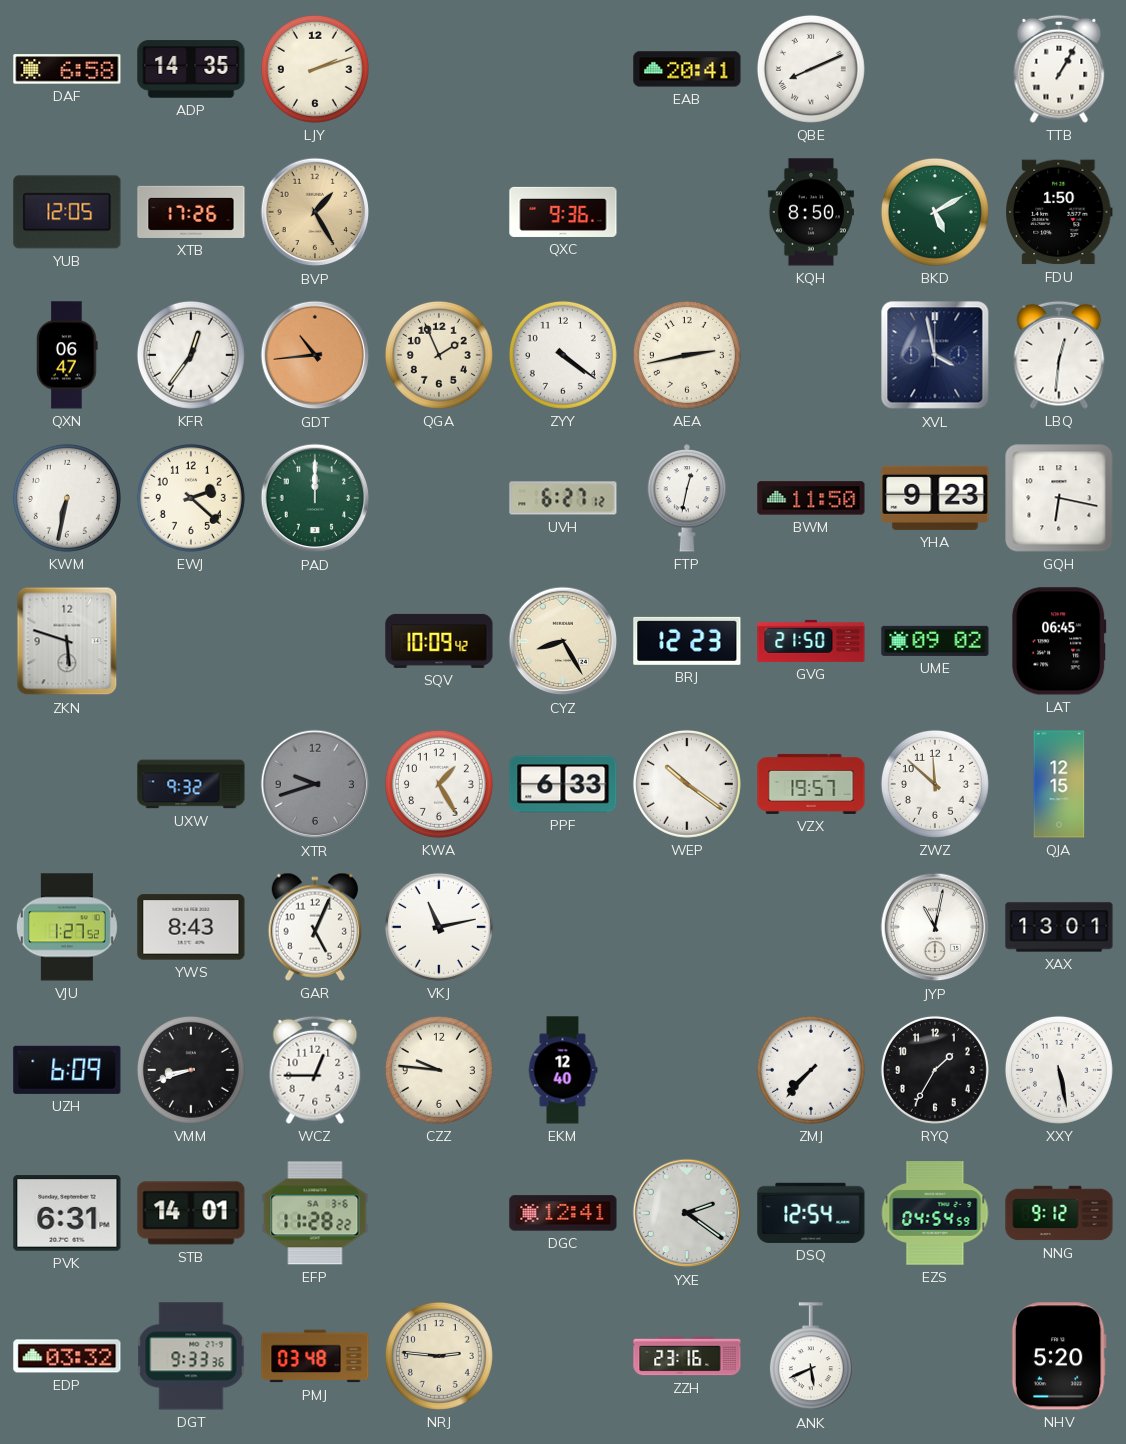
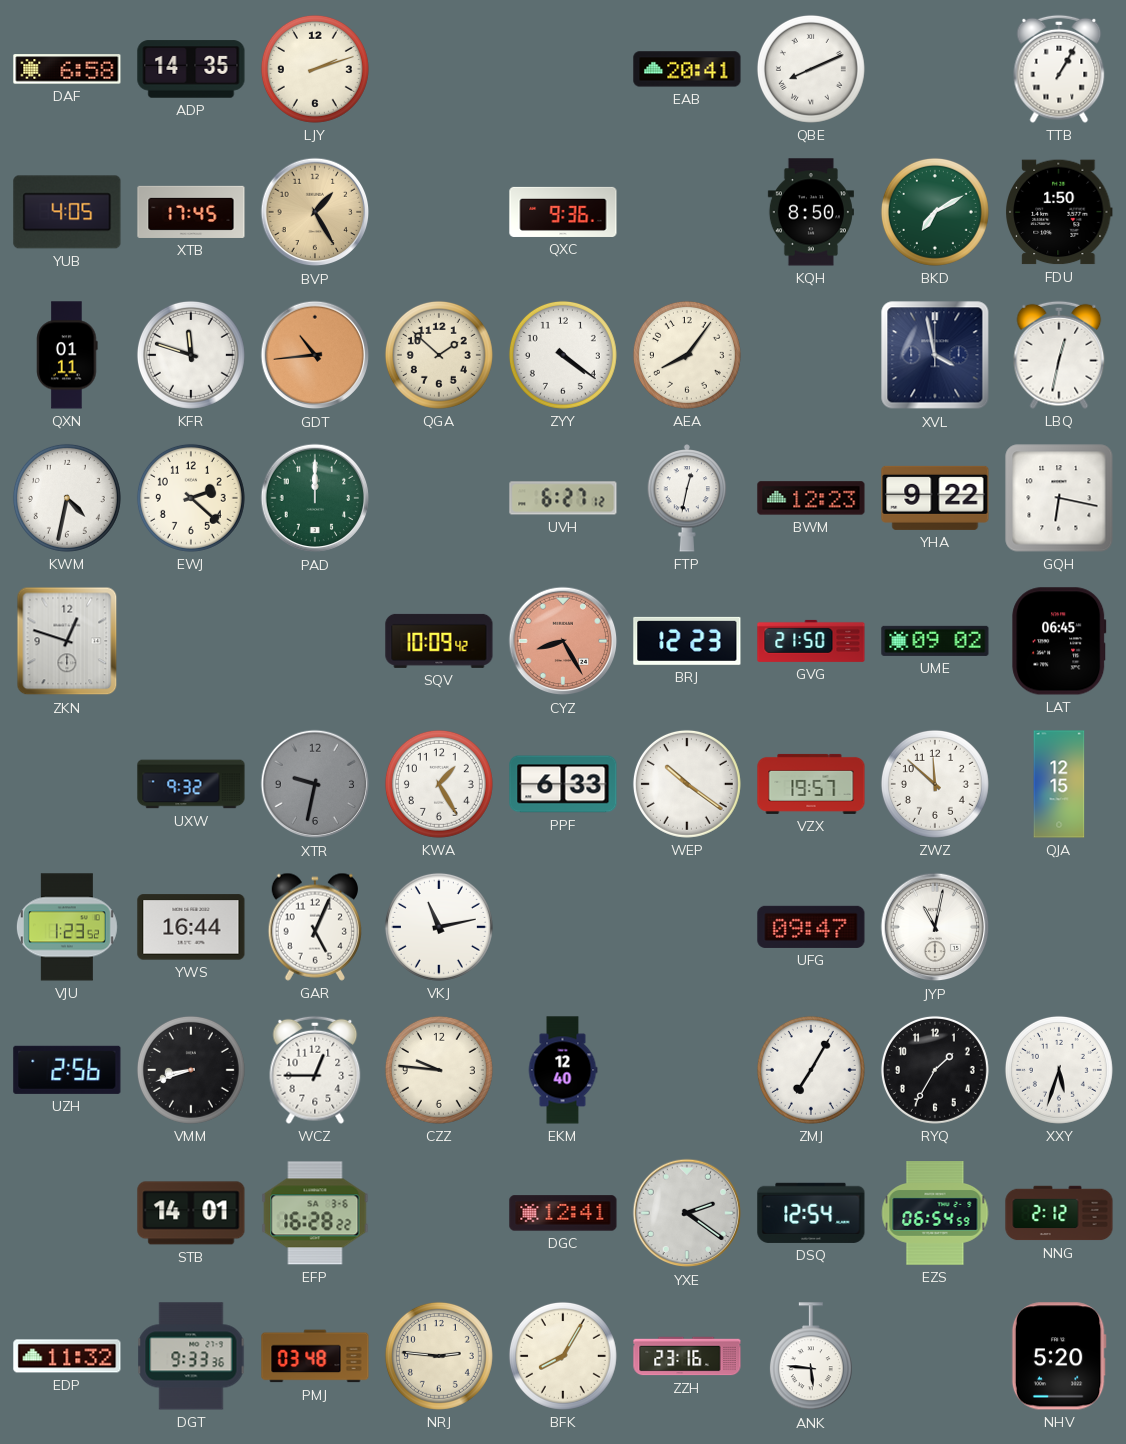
YUB: 12:05 -> 4:05 (67, 212)
XTB: 17:26 -> 17:45 (191, 212)
BKD: 5:10 -> 7:10 (935, 212)
QXN: 06:47 -> 01:11 (67, 355)
KFR: 12:36 -> 11:48 (191, 355)
QGA: 1:56 -> 1:52 (439, 355)
AEA: 2:43 -> 8:06 (687, 355)
LBQ: 12:31 -> 12:32 (1059, 355)
KWM: 6:32 -> 4:32 (67, 498)
BWM: 11:50 -> 12:23 (811, 498)
YHA: 9:23 -> 9:22 (935, 498)
ZKN: 5:48 -> 12:48 (67, 641)
CYZ dial: cream -> salmon (563, 641)
XTR: 9:42 -> 9:32 (315, 784)
VJU: 1:27 -> 1:23 (67, 927)
YWS: 8:43 -> 16:44 (191, 927)
UFG: none -> 09:47 (811, 927)
XAX: 13:01 -> none (1059, 927)
UZH: 6:09 -> 2:56 (67, 1070)
ZMJ: 7:37 -> 7:05 (811, 1070)
XXY: 5:28 -> 5:33 (1059, 1070)
PVK: 6:31 -> none (67, 1213)
EFP: 11:28 -> 16:28 (315, 1213)
EZS: 04:54 -> 06:54 (935, 1213)
NNG: 9:12 -> 2:12 (1059, 1213)
EDP: 03:32 -> 11:32 (67, 1356)
BFK: none -> 8:05 (563, 1356)
ANK: 5:41 -> 5:46 (811, 1357)
